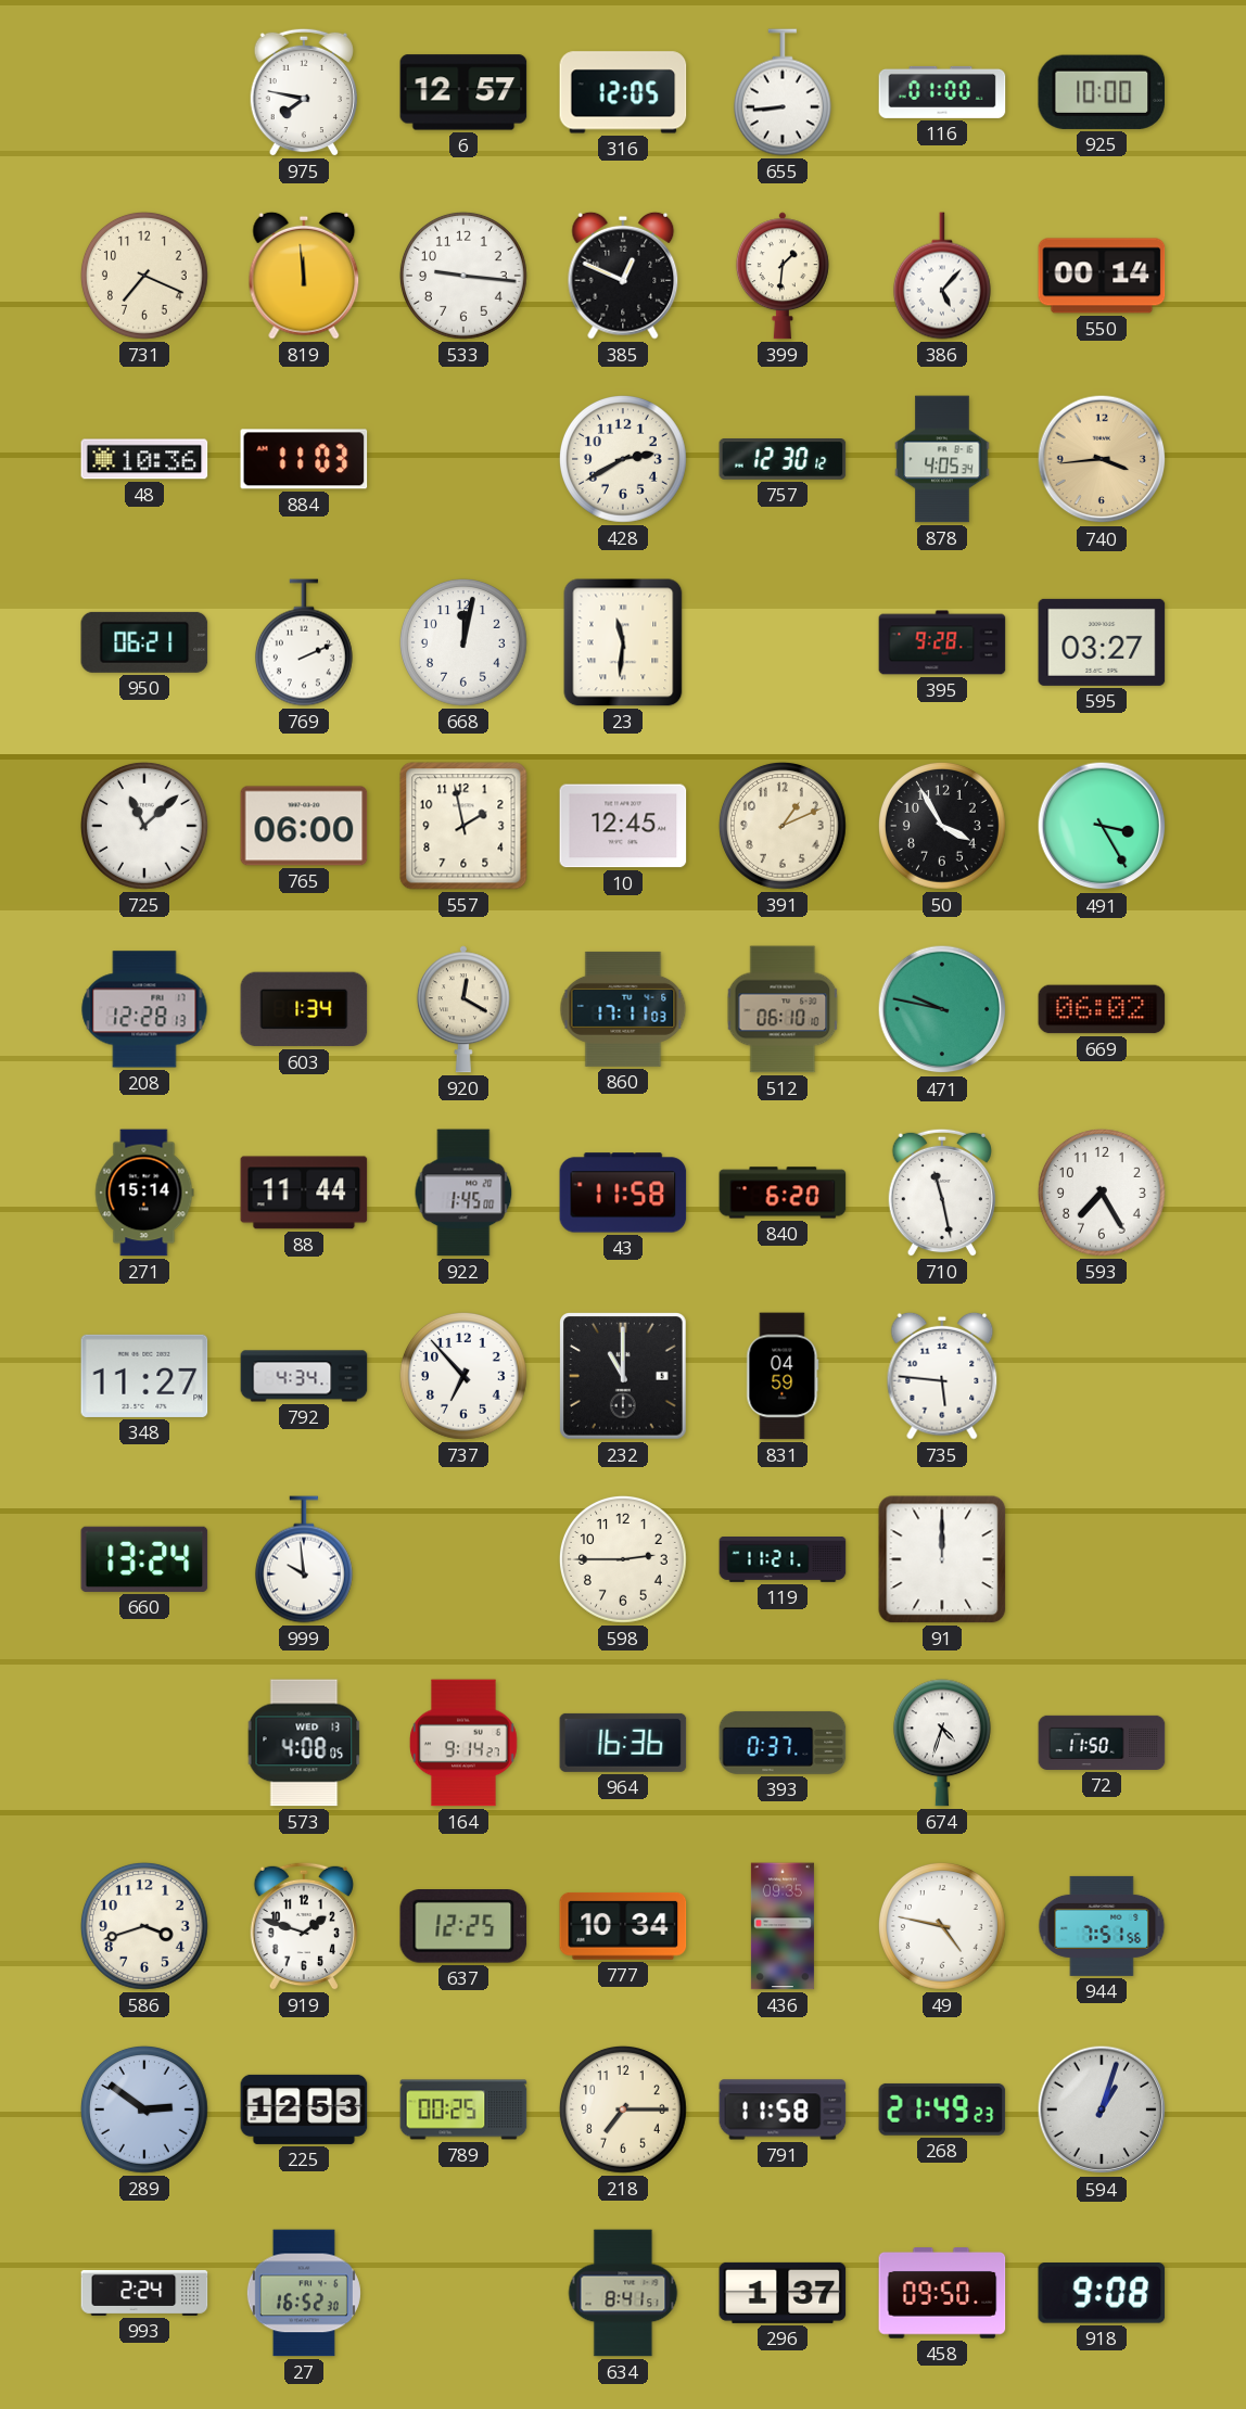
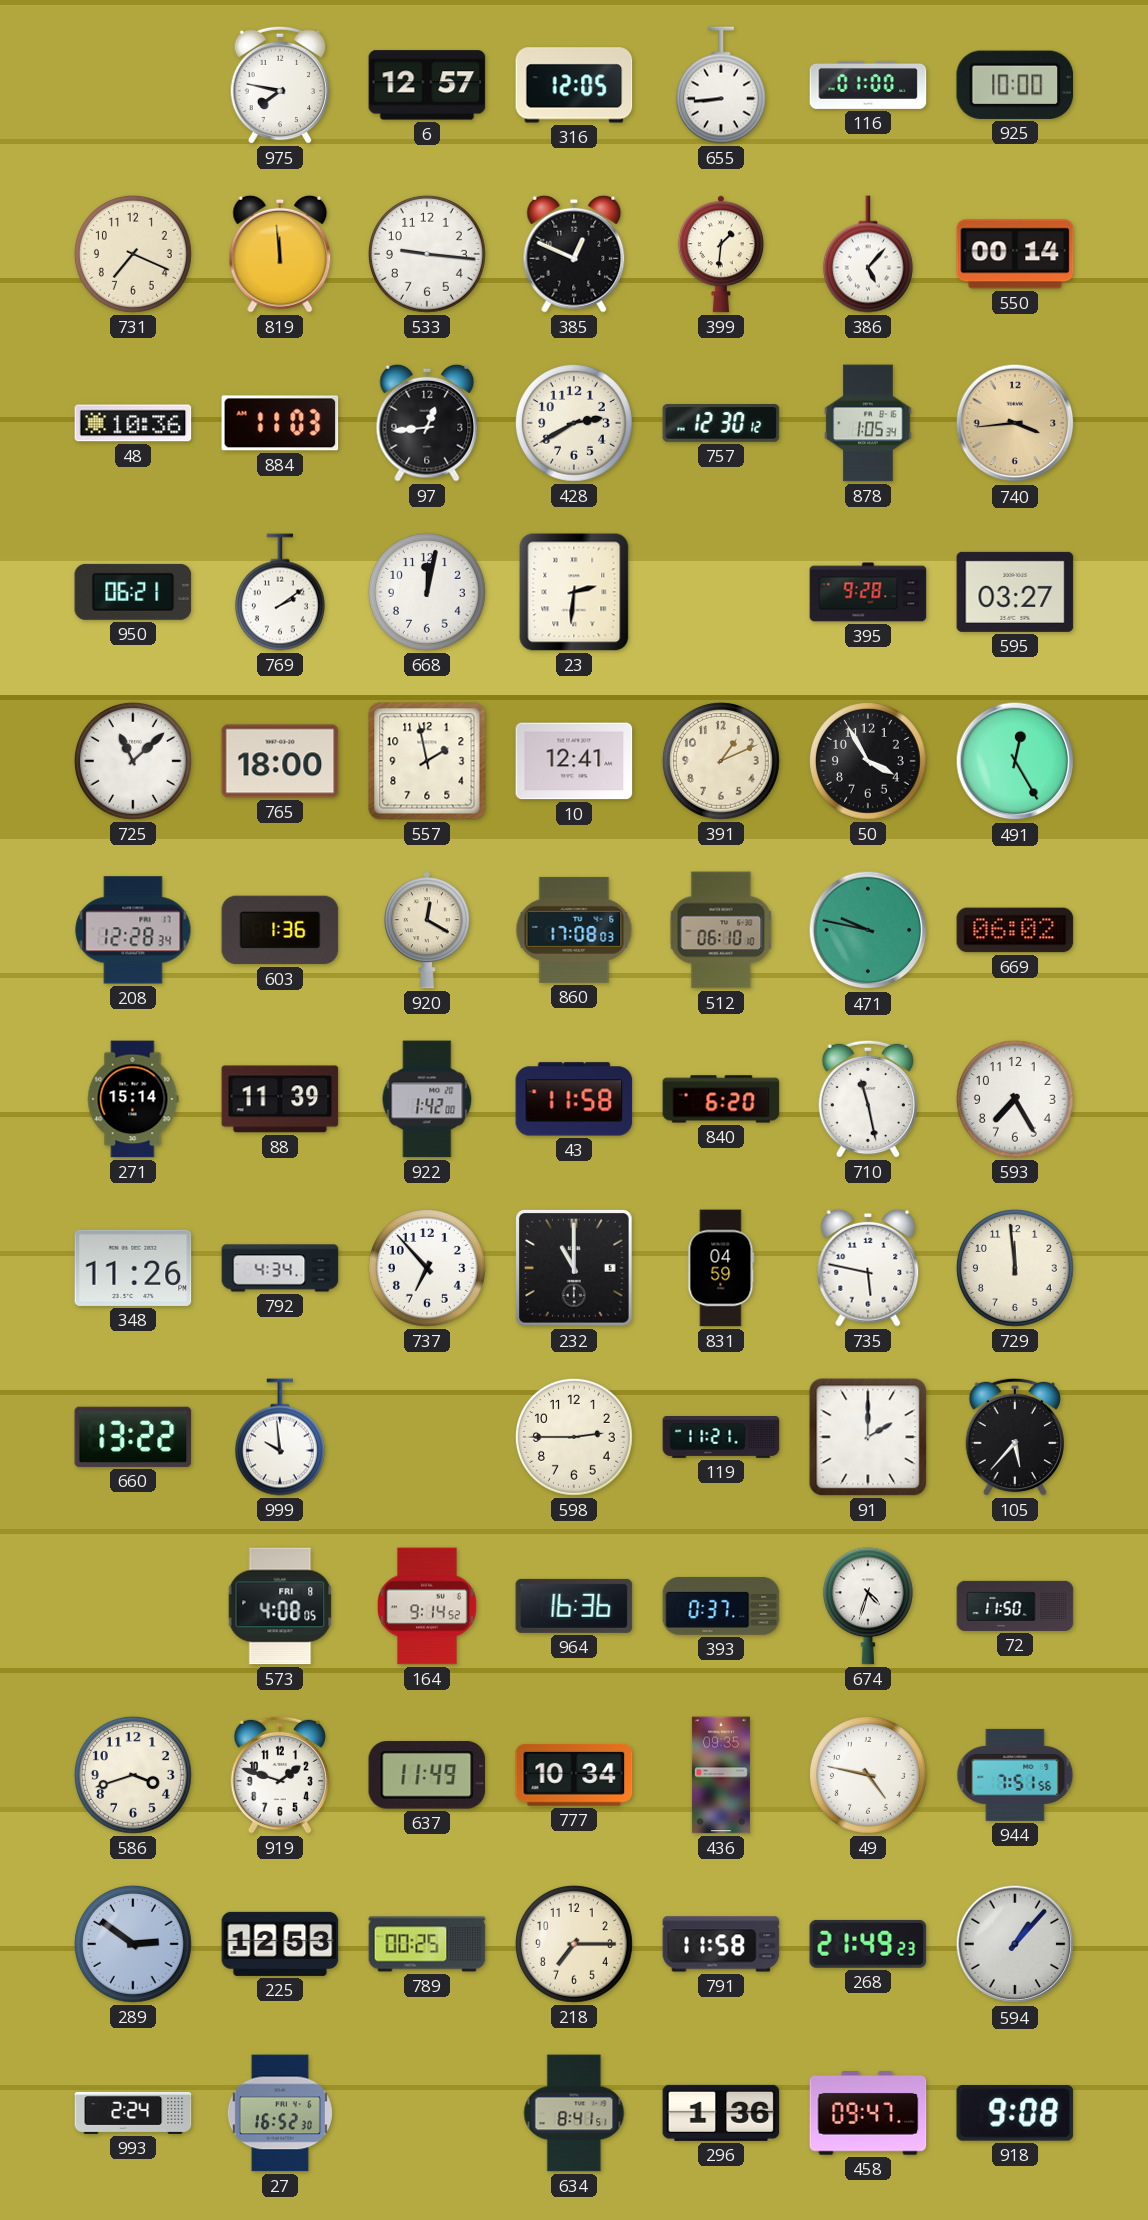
97: none -> 12:44 (427, 423)
878: 4:05 -> 1:05 (868, 423)
769: 2:11 -> 2:09 (280, 592)
23: 11:31 -> 2:31 (574, 592)
765: 06:00 -> 18:00 (280, 761)
10: 12:45 -> 12:41 (574, 761)
491: 3:25 -> 12:25 (1015, 761)
208: 12:28:13 -> 12:28:34 (133, 930)
603: 1:34 -> 1:36 (280, 930)
860: 17:11 -> 17:08 (574, 930)
88: 11:44 -> 11:39 (280, 1099)
922: 1:45 -> 1:42 (427, 1099)
348: 11:27 -> 11:26 (133, 1268)
735: 5:46 -> 5:47 (868, 1268)
729: none -> 11:59 (1015, 1268)
660: 13:24 -> 13:22 (133, 1437)
91: 12:00 -> 2:00 (868, 1437)
105: none -> 5:37 (1014, 1437)
573 date: WED 13 -> FRI 8 (280, 1606)
164: 9:14:27 -> 9:14:52 (428, 1606)
637: 12:25 -> 11:49 (427, 1776)
594: 1:03 -> 1:07 (1015, 1944)
296: 1:37 -> 1:36 (721, 2113)
458: 09:50 -> 09:47 (868, 2114)
